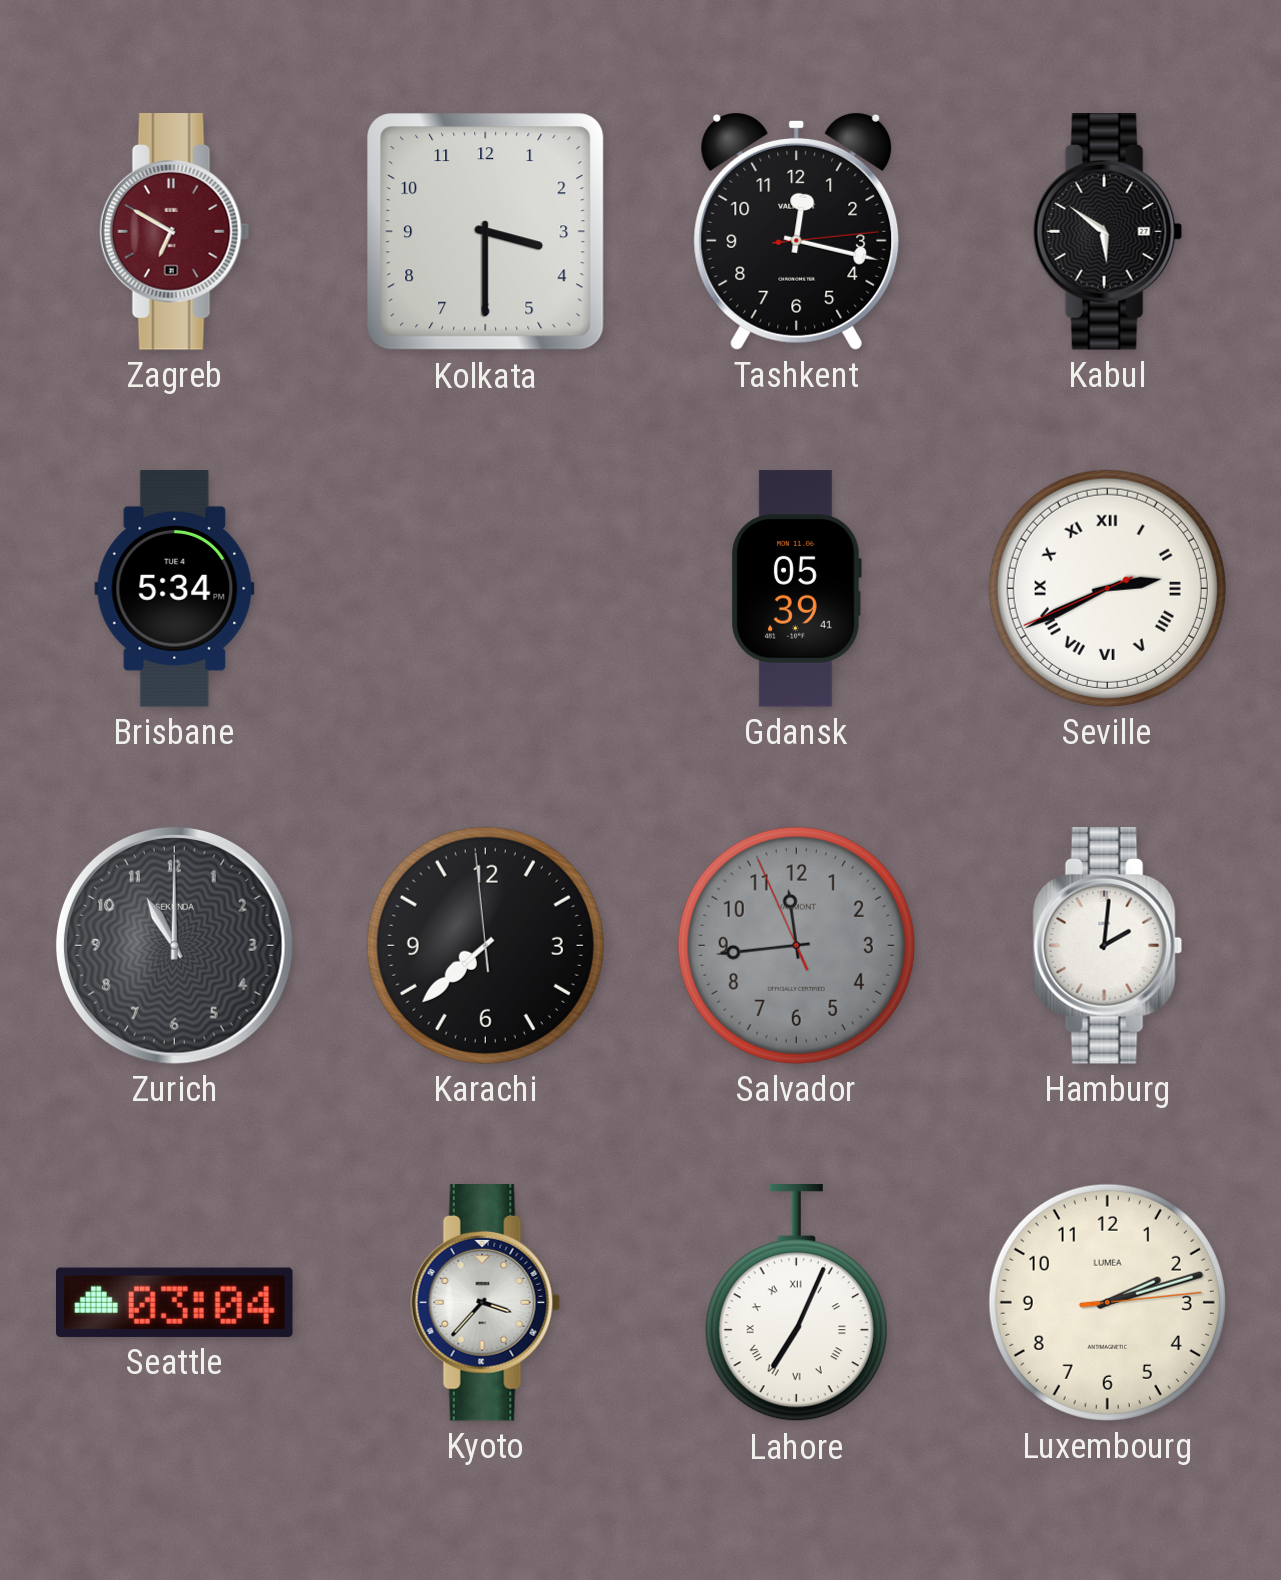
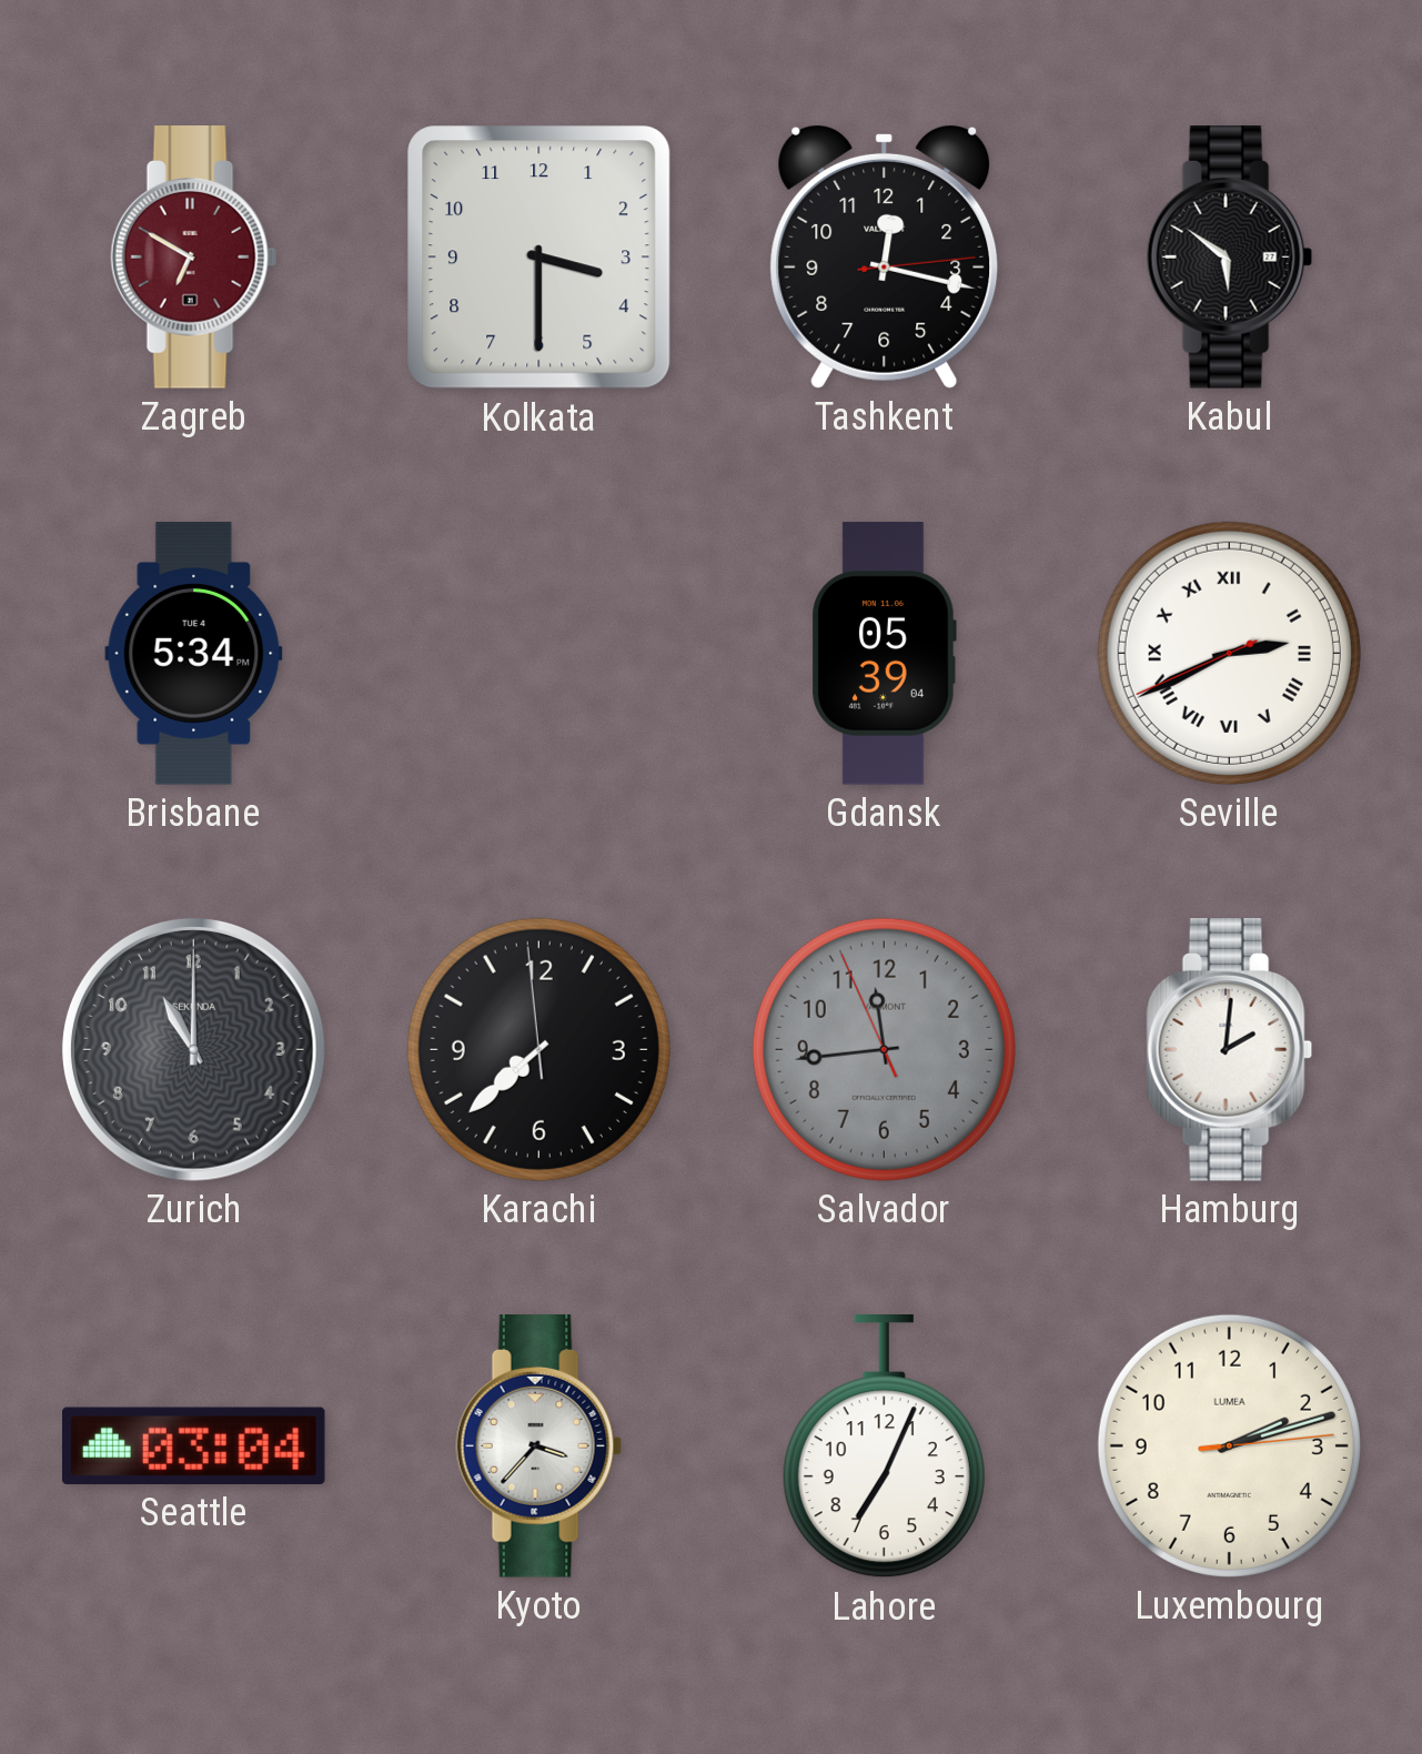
Gdansk: 05:39:41 -> 05:39:04 (884, 654)
Lahore numerals: Roman -> Arabic (884, 1448)
